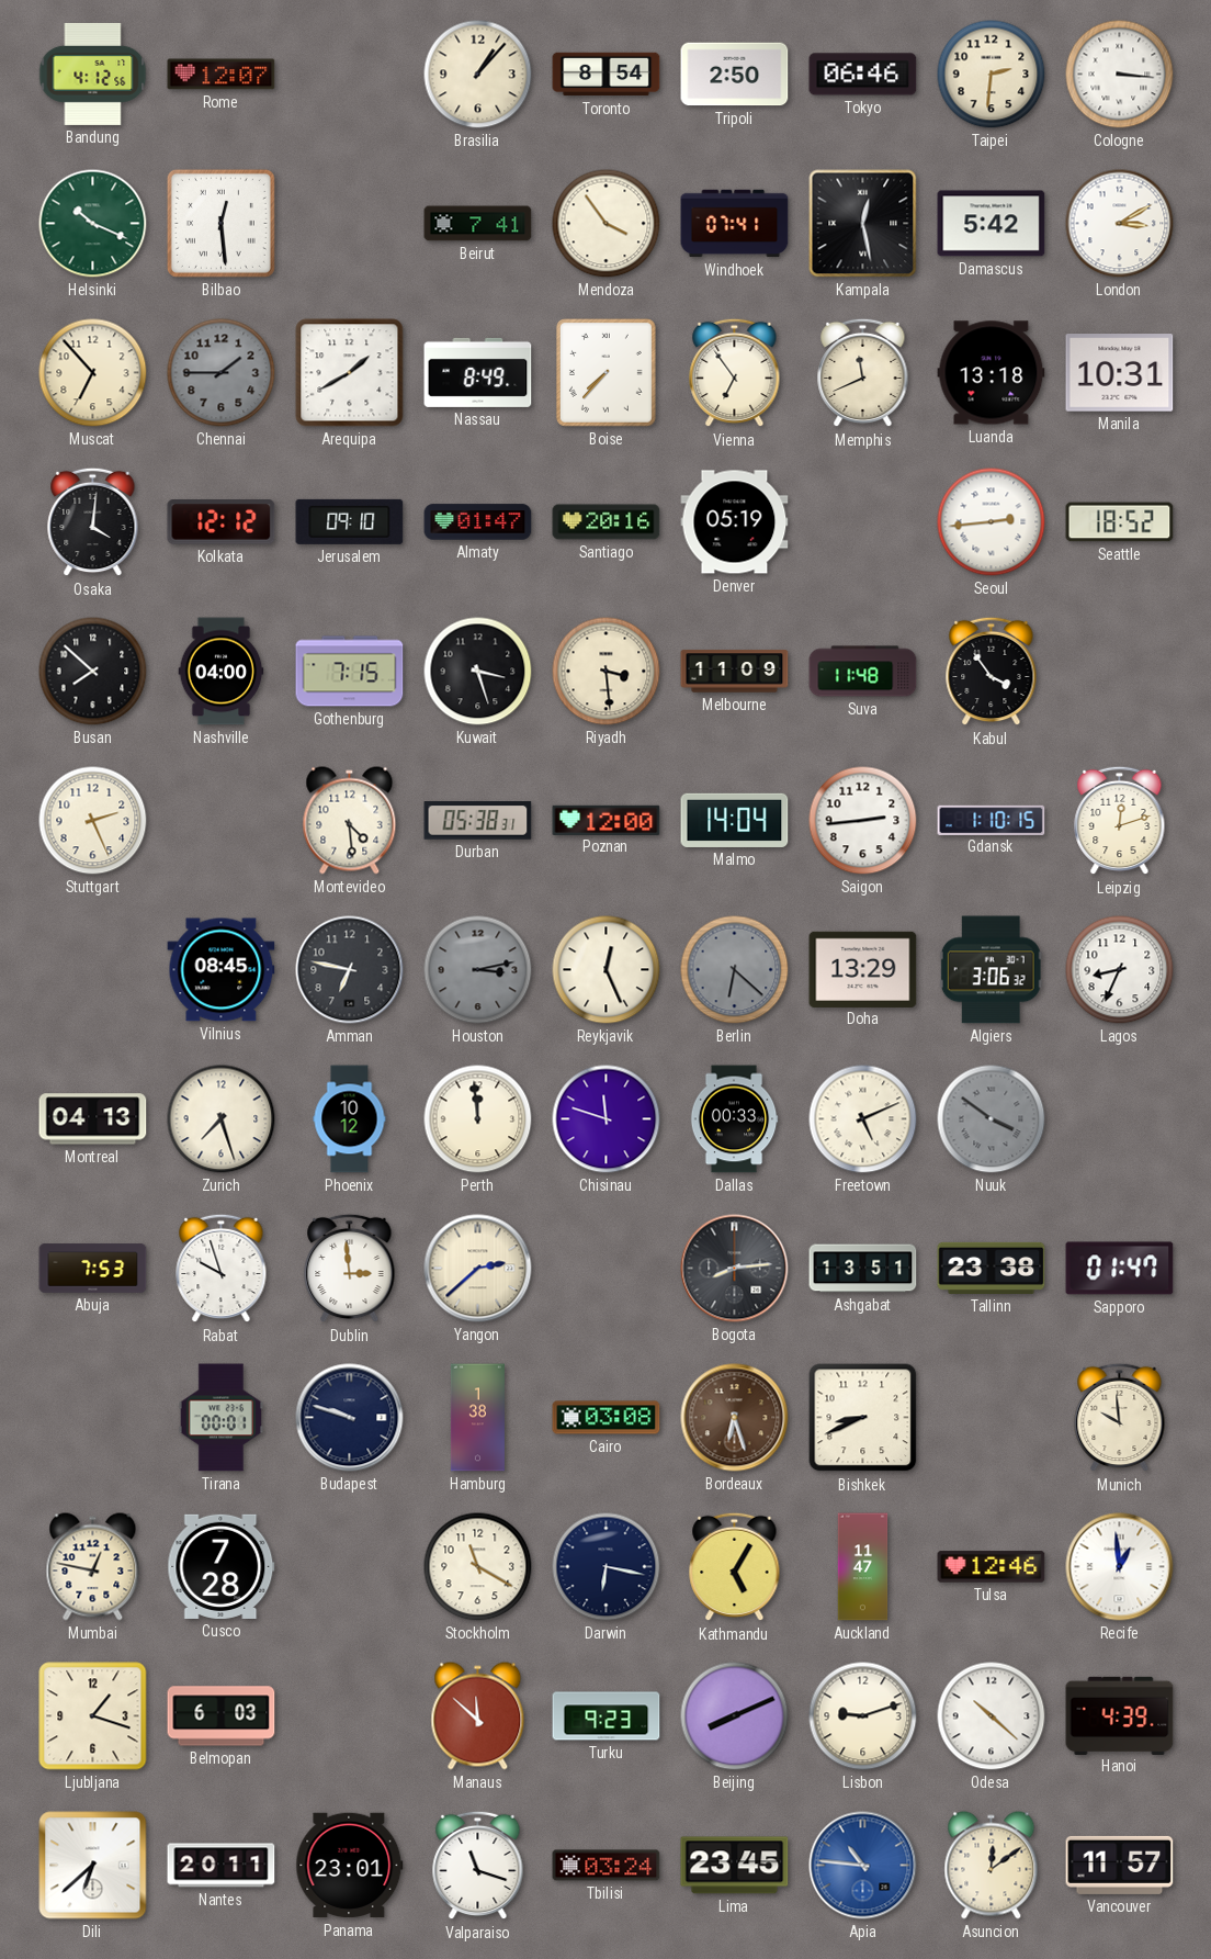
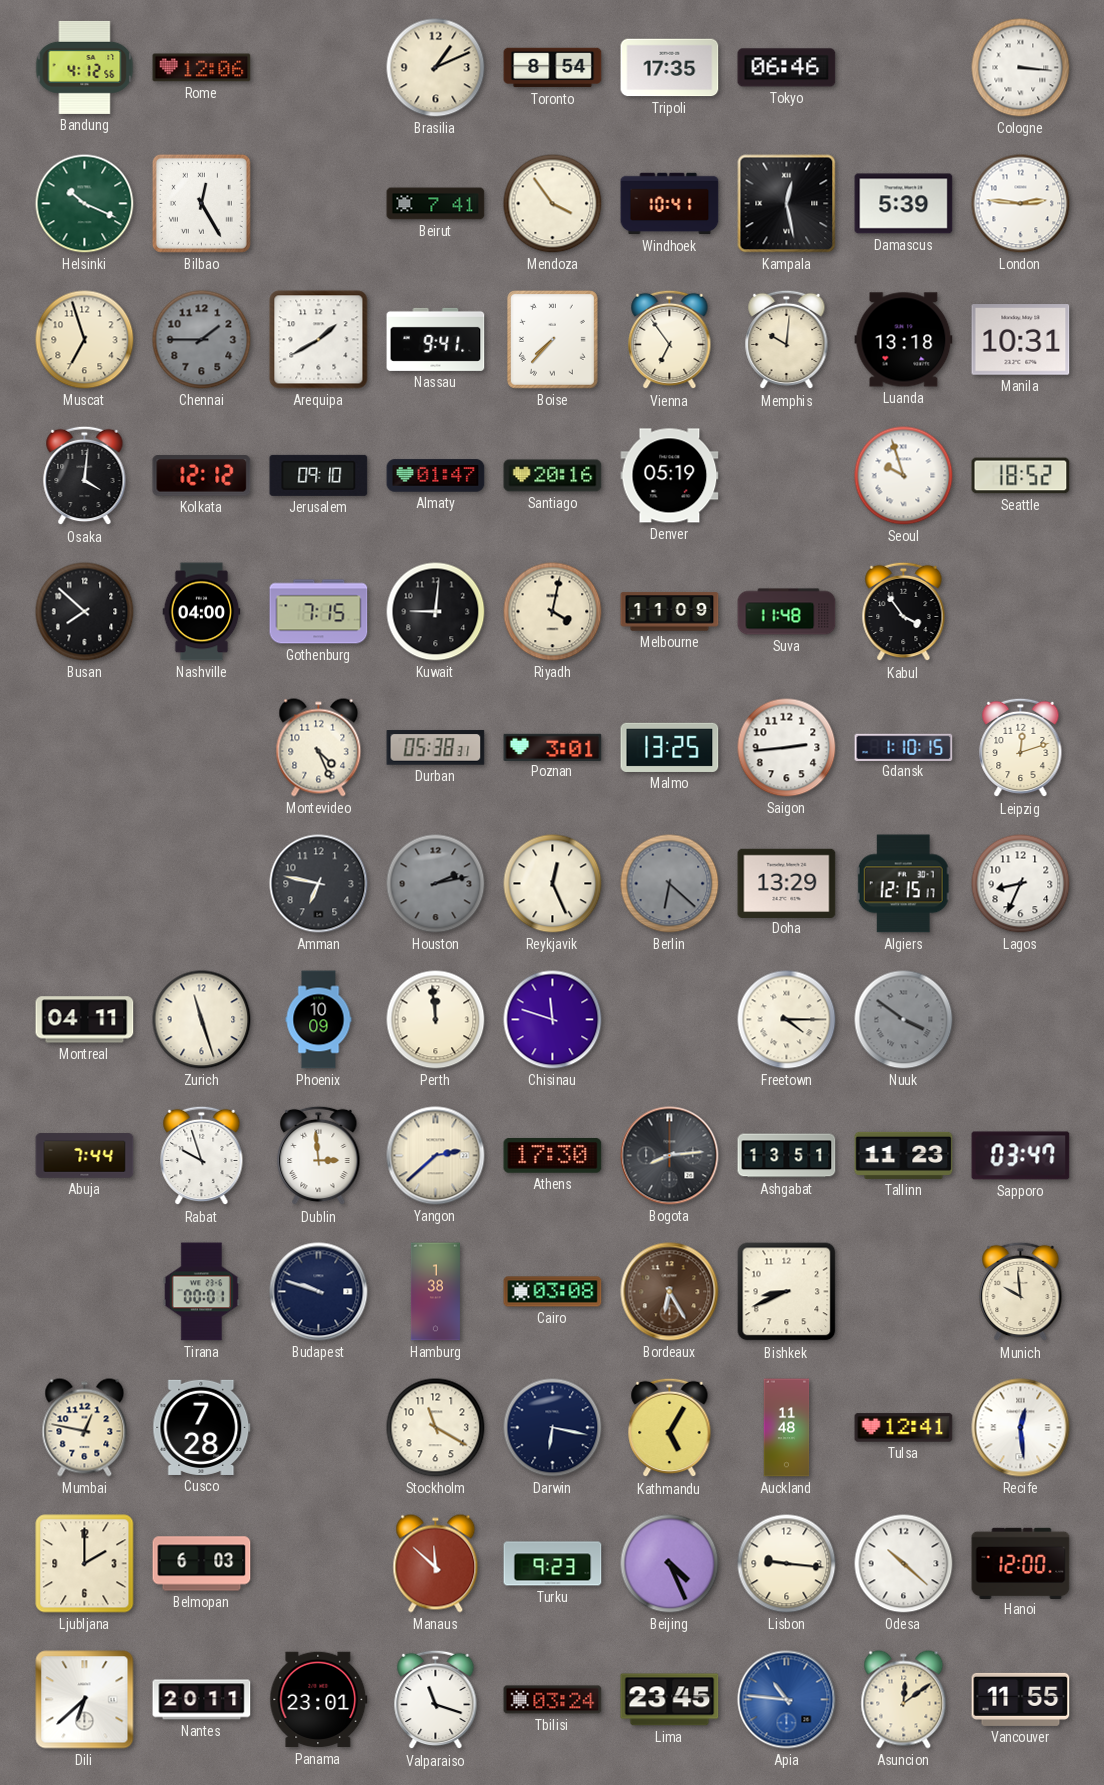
Rome: 12:07 -> 12:06 (202, 68)
Brasilia: 1:07 -> 1:11 (436, 68)
Tripoli: 2:50 -> 17:35 (670, 68)
Taipei: 2:31 -> none (992, 75)
Bilbao: 12:29 -> 12:25 (201, 203)
Windhoek: 07:41 -> 10:41 (670, 204)
Damascus: 5:42 -> 5:39 (904, 204)
London: 3:10 -> 2:46 (1021, 204)
Muscat: 6:53 -> 6:57 (85, 340)
Nassau: 8:49 -> 9:41 (436, 339)
Memphis: 11:41 -> 10:01 (787, 340)
Seoul: 2:44 -> 9:57 (904, 476)
Kuwait: 3:27 -> 9:01 (436, 612)
Riyadh: 3:29 -> 4:02 (553, 612)
Stuttgart: 2:26 -> none (93, 821)
Montevideo: 4:29 -> 4:26 (319, 748)
Poznan: 12:00 -> 3:01 (553, 747)
Malmo: 14:04 -> 13:25 (670, 747)
Vilnius: 08:45 -> none (222, 970)
Houston: 3:13 -> 2:13 (436, 884)
Algiers: 3:06 -> 12:15 (903, 884)
Montreal: 04:13 -> 04:11 (85, 1020)
Zurich: 7:27 -> 11:27 (202, 1020)
Phoenix: 10:12 -> 10:09 (319, 1020)
Dallas: 00:33 -> none (734, 1119)
Freetown: 5:11 -> 4:15 (787, 1020)
Abuja: 7:53 -> 7:44 (85, 1156)
Athens: none -> 17:30 (553, 1156)
Tallinn: 23:38 -> 11:23 (904, 1155)
Sapporo: 01:47 -> 03:47 (1021, 1156)
Bordeaux: 6:27 -> 6:25 (670, 1292)
Auckland: 11:47 -> 11:48 (787, 1428)
Tulsa: 12:46 -> 12:41 (904, 1428)
Recife: 12:59 -> 12:29 (1021, 1428)
Ljubljana: 1:18 -> 2:00 (85, 1564)
Beijing: 8:11 -> 4:26 (670, 1564)
Lisbon: 9:12 -> 9:16 (787, 1564)
Hanoi: 4:39 -> 12:00 (1021, 1563)
Vancouver: 11:57 -> 11:55 (1021, 1699)
